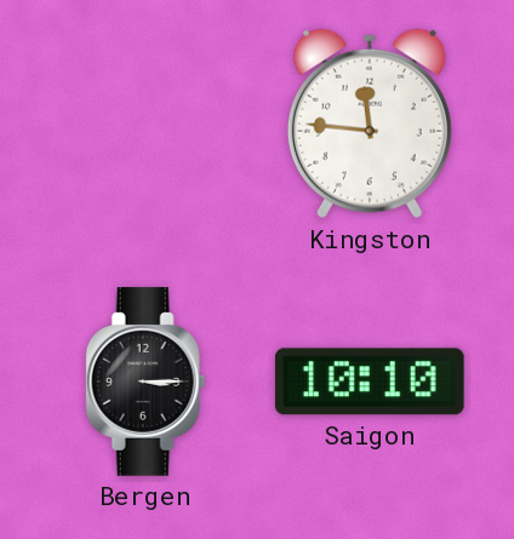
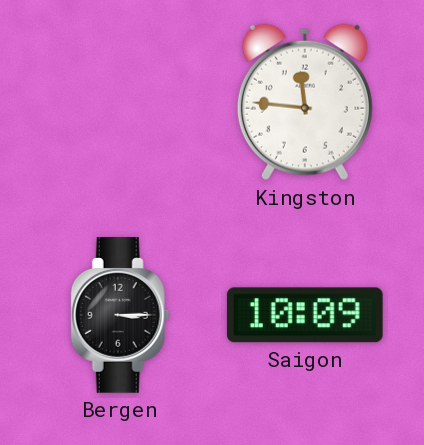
Saigon: 10:10 -> 10:09 (305, 315)
